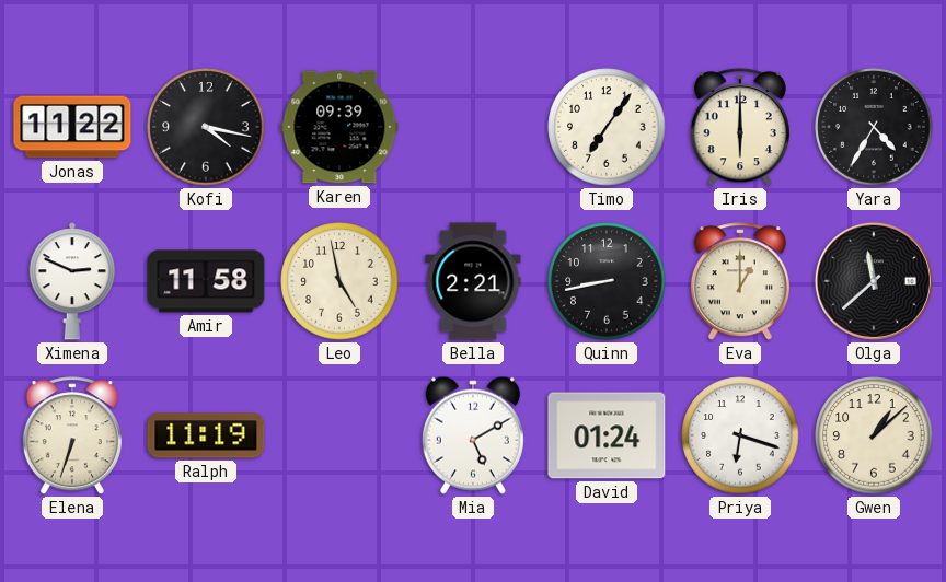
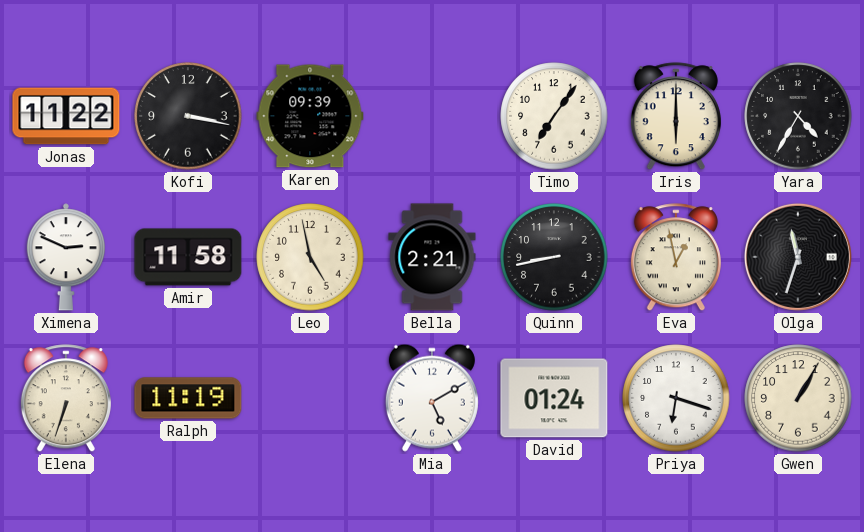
Kofi: 4:17 -> 3:17 (188, 116)
Eva: 1:00 -> 12:58 (676, 258)
Olga: 11:38 -> 11:33 (798, 257)
Gwen: 1:08 -> 1:05 (798, 398)
